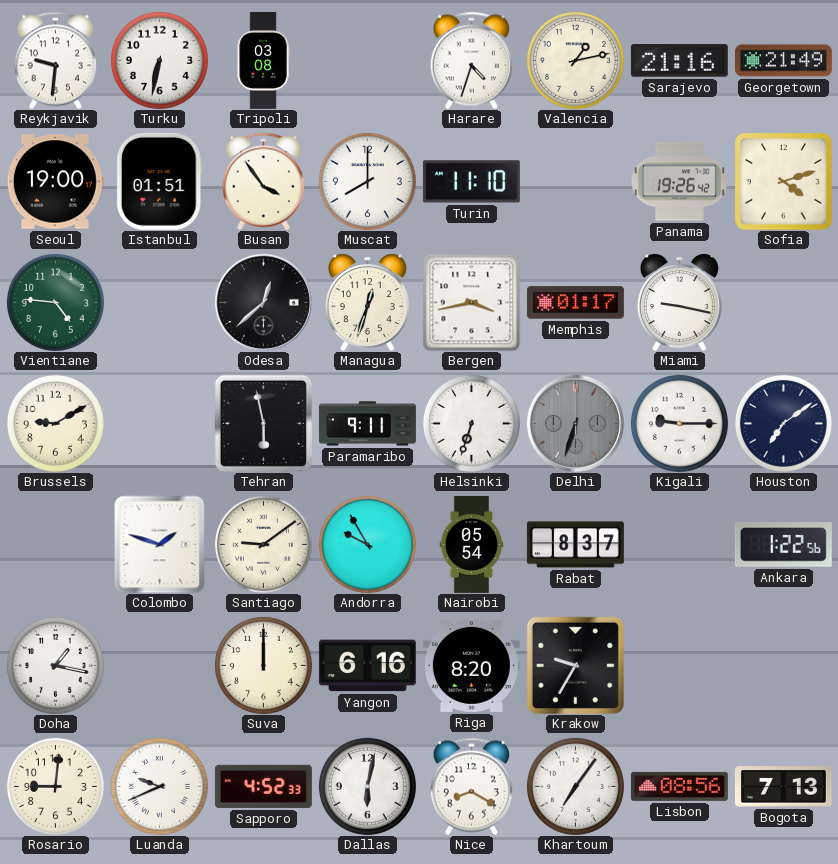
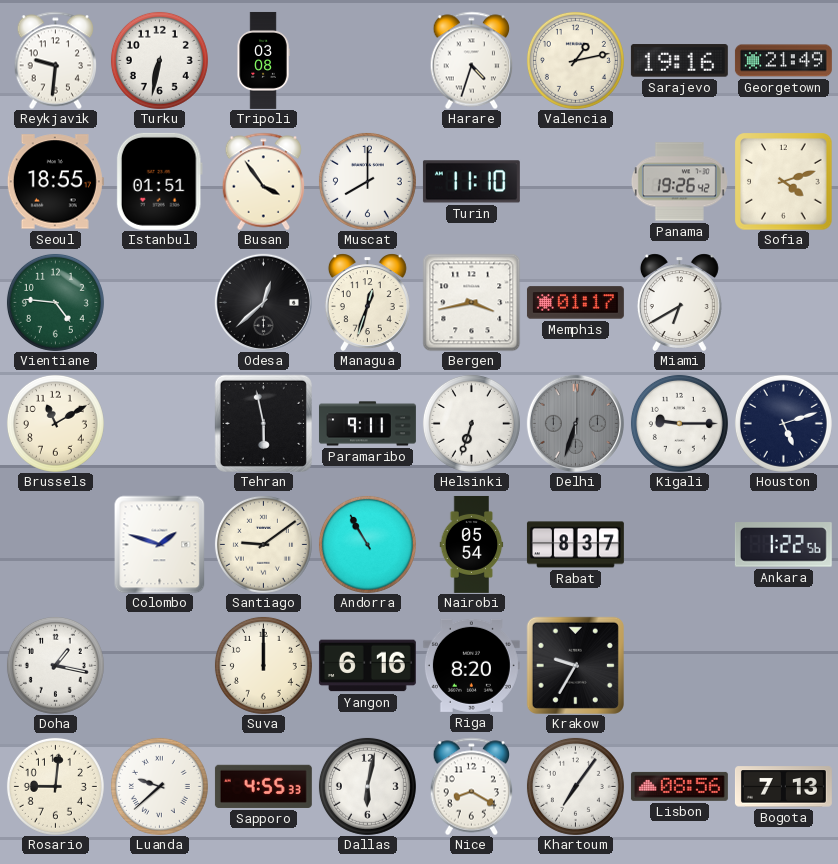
Sarajevo: 21:16 -> 19:16 (679, 61)
Seoul: 19:00 -> 18:55 (55, 182)
Miami: 9:17 -> 6:40 (679, 302)
Brussels: 9:10 -> 11:10 (55, 423)
Houston: 7:09 -> 5:12 (783, 423)
Andorra: 9:55 -> 10:55 (367, 544)
Luanda: 9:41 -> 9:38 (159, 786)
Sapporo: 4:52 -> 4:55 (263, 786)
